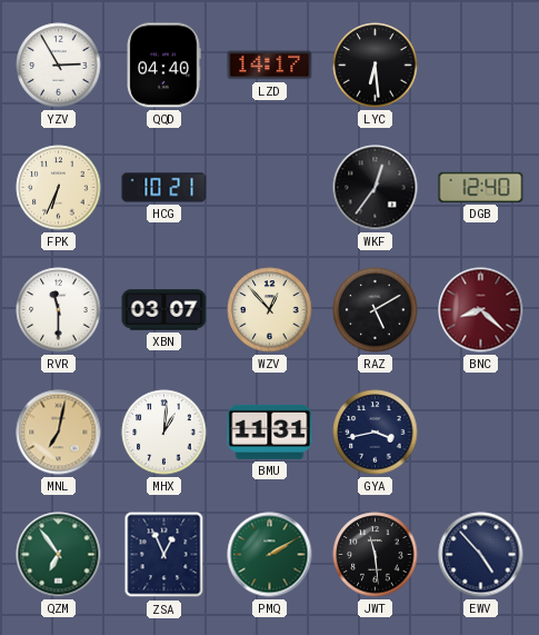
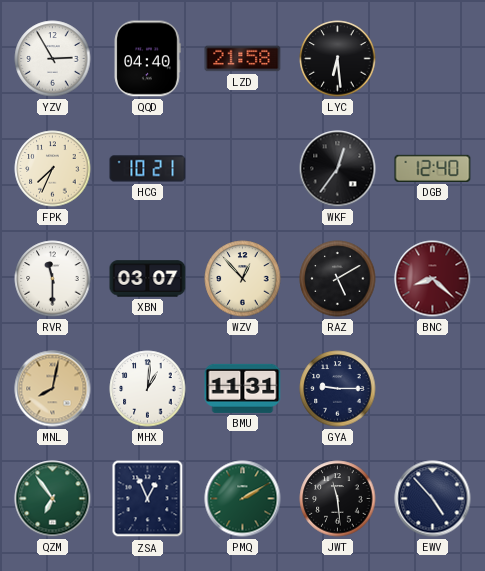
LZD: 14:17 -> 21:58 (243, 59)
FPK: 6:34 -> 7:34 (53, 169)
MNL: 7:02 -> 8:02 (53, 389)
GYA: 3:43 -> 9:15 (338, 389)
